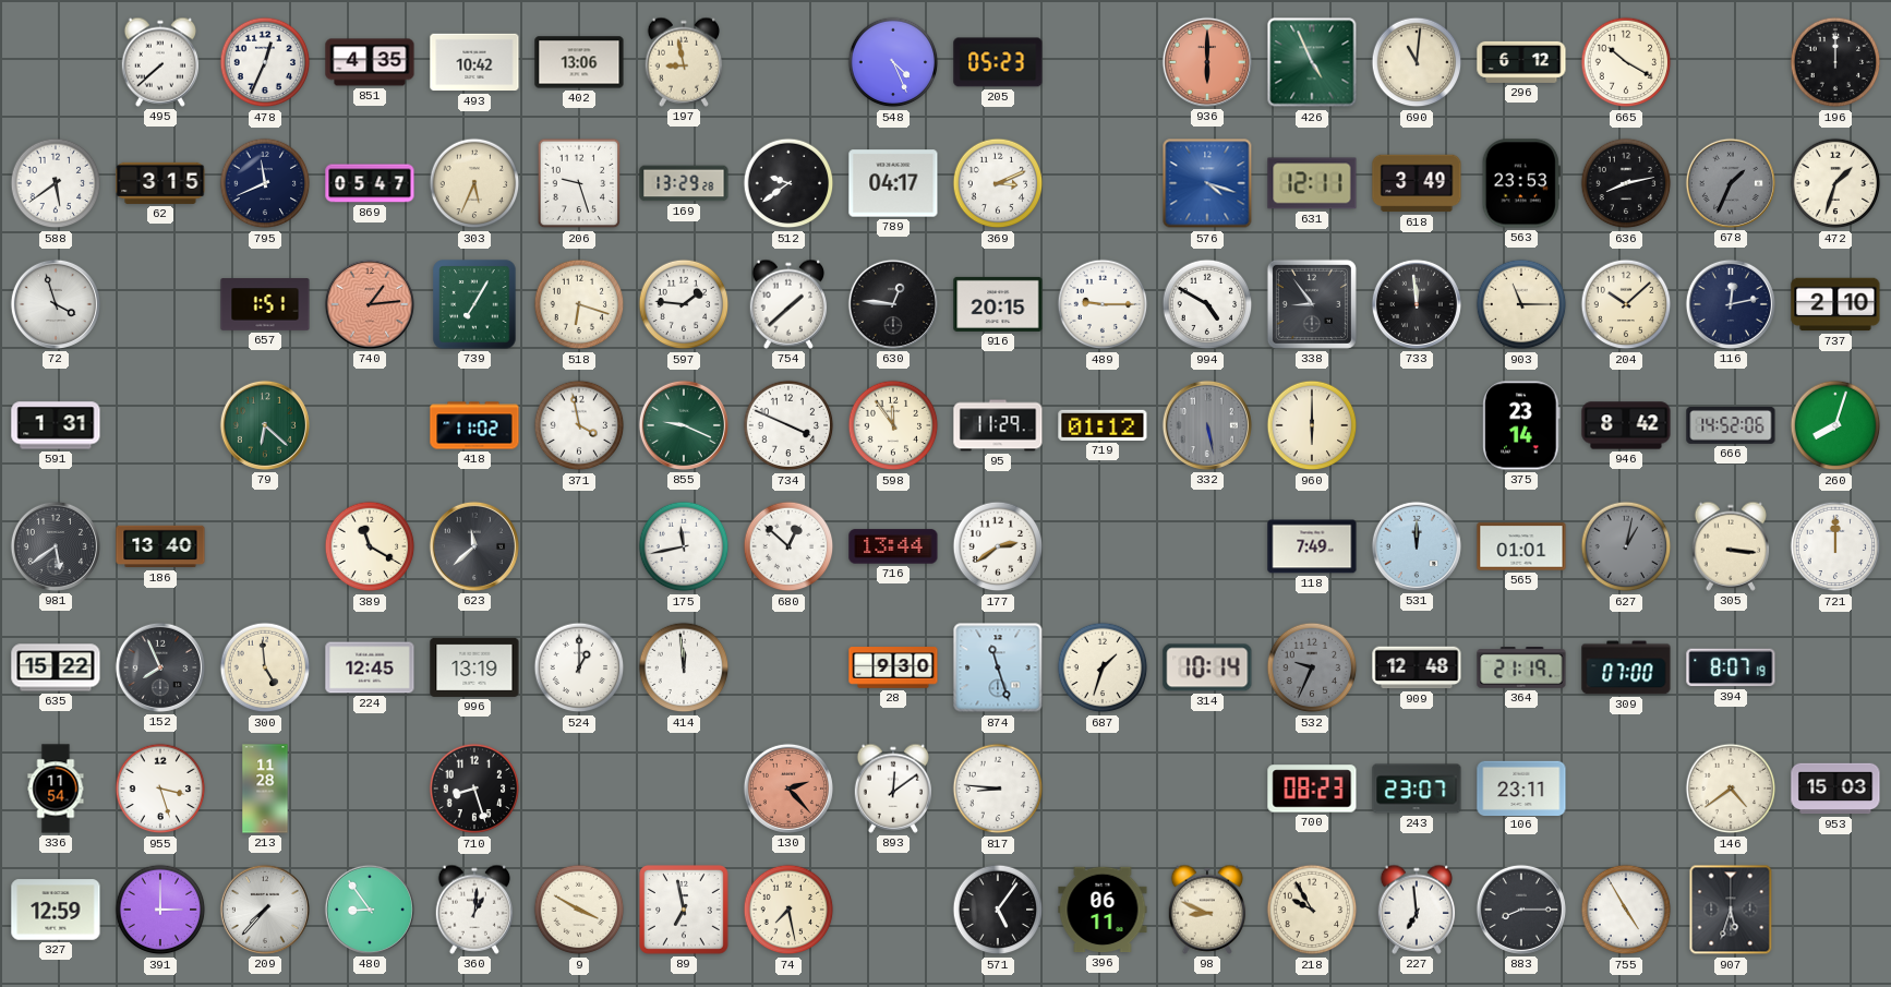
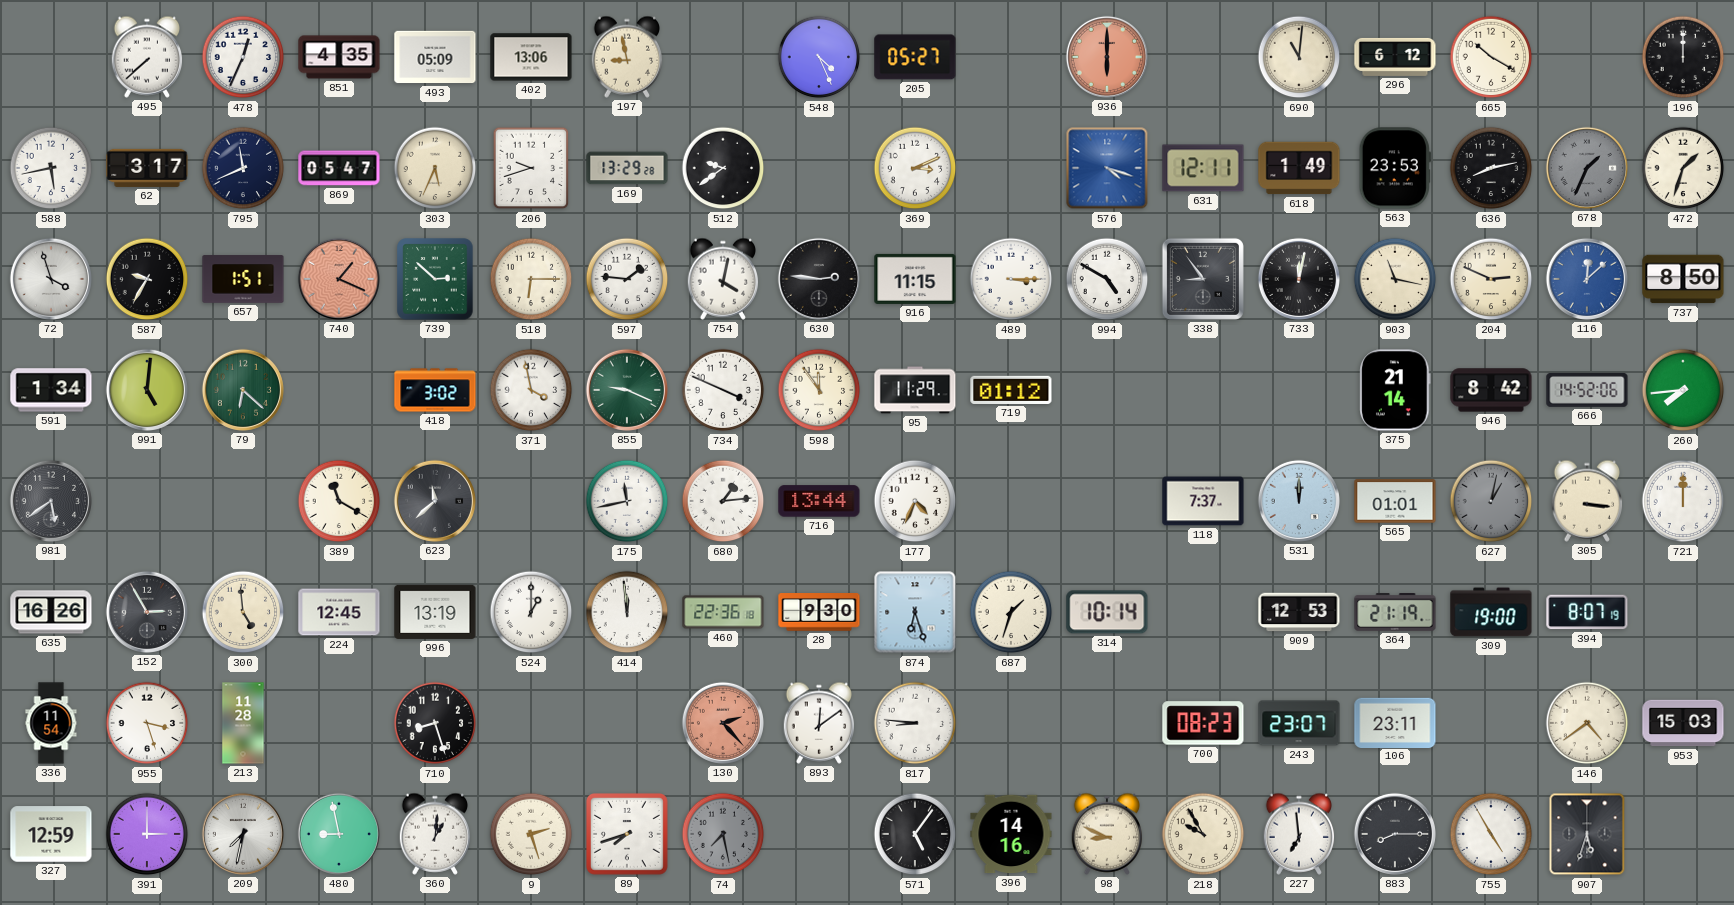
493: 10:42 -> 05:09 (435, 57)
205: 05:23 -> 05:27 (915, 57)
426: 4:56 -> none (1312, 62)
588: 5:39 -> 5:43 (51, 168)
62: 3:15 -> 3:17 (147, 168)
206: 9:27 -> 9:42 (531, 168)
789: 04:17 -> none (893, 183)
618: 3:49 -> 1:49 (1299, 168)
587: none -> 9:35 (147, 279)
740: 1:14 -> 1:19 (339, 279)
739: 7:05 -> 2:52 (435, 279)
518: 6:18 -> 6:15 (531, 279)
754: 1:38 -> 4:02 (723, 279)
630: 12:46 -> 2:46 (819, 279)
916: 20:15 -> 11:15 (915, 279)
489: 9:15 -> 3:15 (1011, 279)
733: 11:59 -> 12:02 (1299, 279)
903: 11:15 -> 11:17 (1395, 279)
204: 10:08 -> 2:49 (1491, 279)
116: 12:13 -> 12:08 (1587, 279)
116 dial: navy -> blue (1587, 279)
737: 2:10 -> 8:50 (1683, 279)
591: 1:31 -> 1:34 (51, 390)
991: none -> 5:01 (147, 390)
418: 11:02 -> 3:02 (435, 390)
332: 5:28 -> none (1207, 425)
960: 6:00 -> none (1312, 425)
375: 23:14 -> 21:14 (1395, 390)
260: 8:03 -> 7:44 (1683, 390)
186: 13:40 -> none (160, 546)
680: 12:52 -> 1:14 (723, 501)
177: 2:39 -> 4:34 (915, 501)
118: 7:49 -> 7:37 (1203, 501)
635: 15:22 -> 16:26 (51, 612)
152: 7:56 -> 2:55 (147, 612)
460: none -> 22:36 (723, 612)
874: 11:27 -> 6:27 (915, 612)
532: 9:34 -> none (1312, 667)
909: 12:48 -> 12:53 (1299, 612)
309: 07:00 -> 19:00 (1491, 612)
209: 7:37 -> 7:32 (243, 834)
480: 8:54 -> 8:58 (339, 834)
9: 3:50 -> 2:27 (531, 834)
89: 6:58 -> 7:42 (628, 835)
74 dial: cream -> grey (723, 834)
396: 06:11 -> 14:16 (1011, 834)
